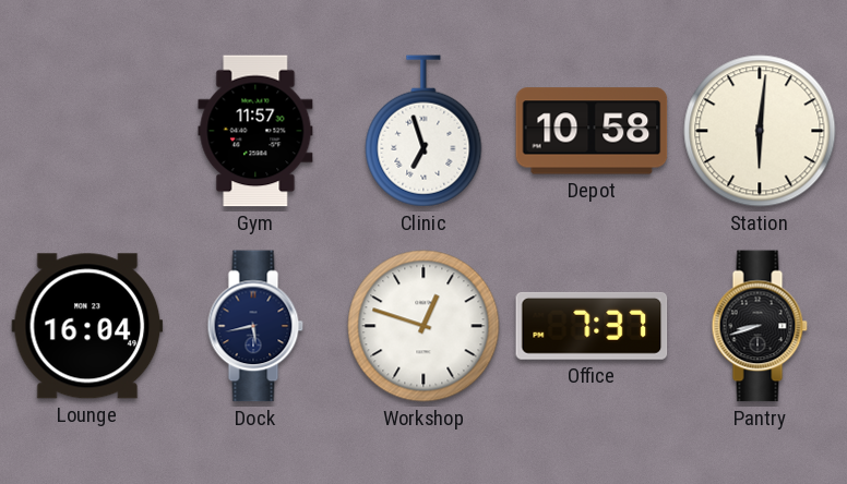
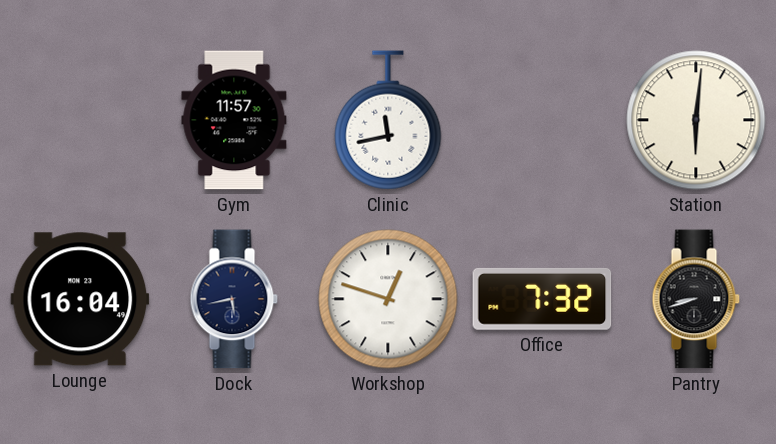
Clinic: 6:57 -> 11:43 (388, 120)
Depot: 10:58 -> none (592, 131)
Office: 7:37 -> 7:32 (542, 299)
